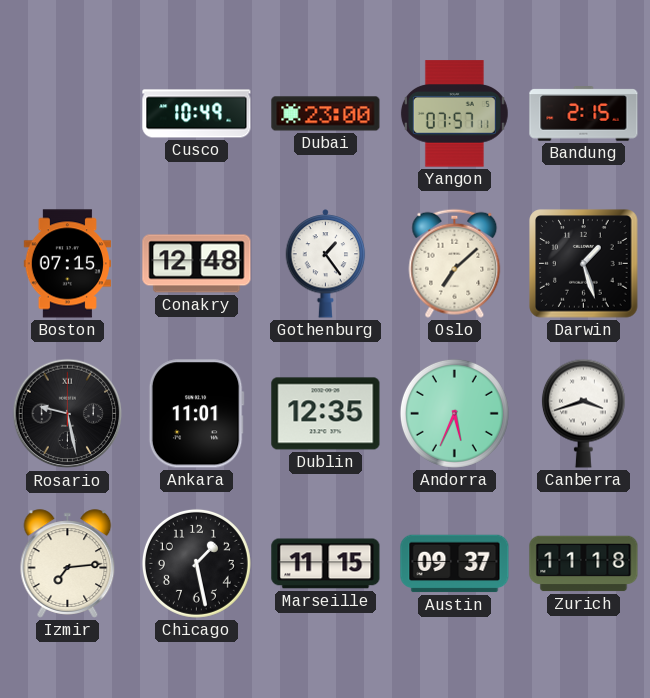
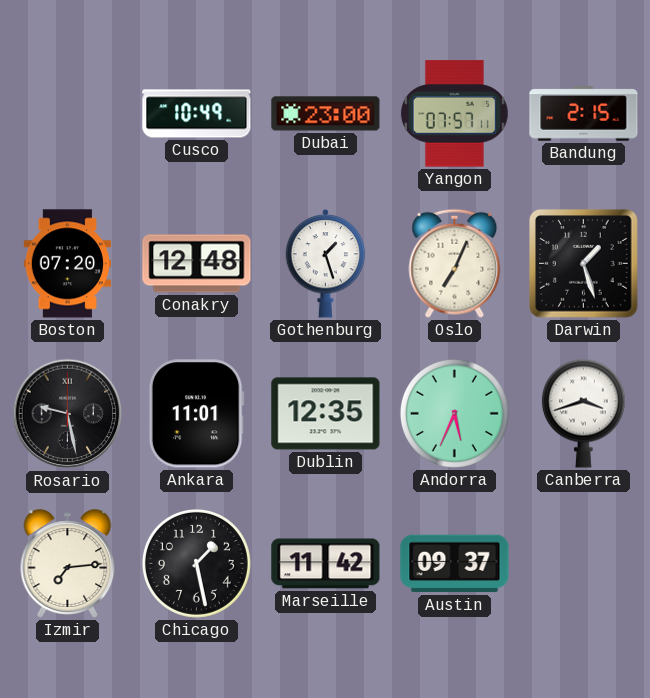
Boston: 07:15 -> 07:20 (67, 264)
Gothenburg: 1:24 -> 1:27 (326, 264)
Oslo: 7:08 -> 7:04 (455, 263)
Marseille: 11:15 -> 11:42 (326, 564)
Zurich: 11:18 -> none (584, 564)
